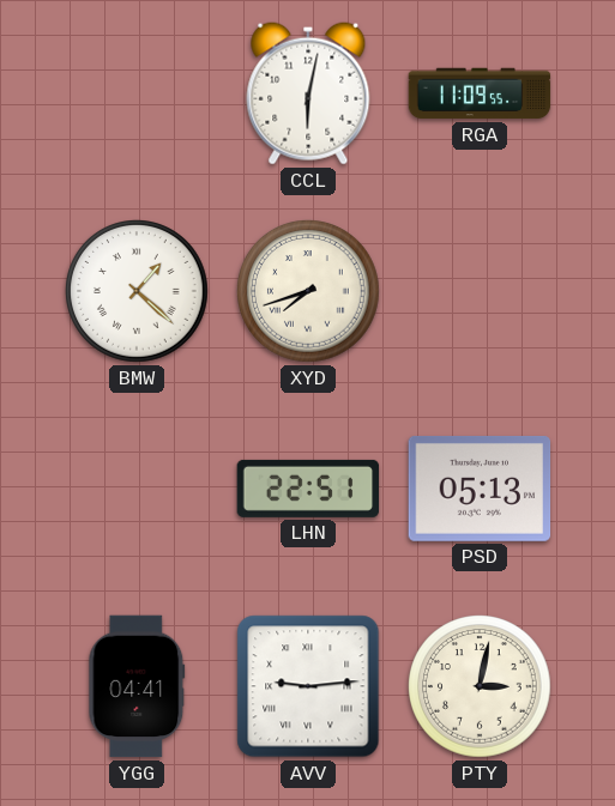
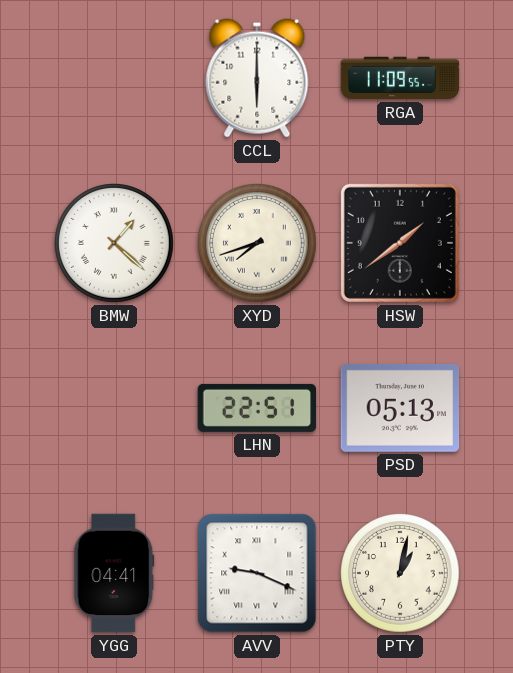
CCL: 6:02 -> 6:00 (257, 78)
HSW: none -> 1:39 (400, 243)
AVV: 9:14 -> 9:19 (257, 573)
PTY: 3:02 -> 1:02 (400, 573)
